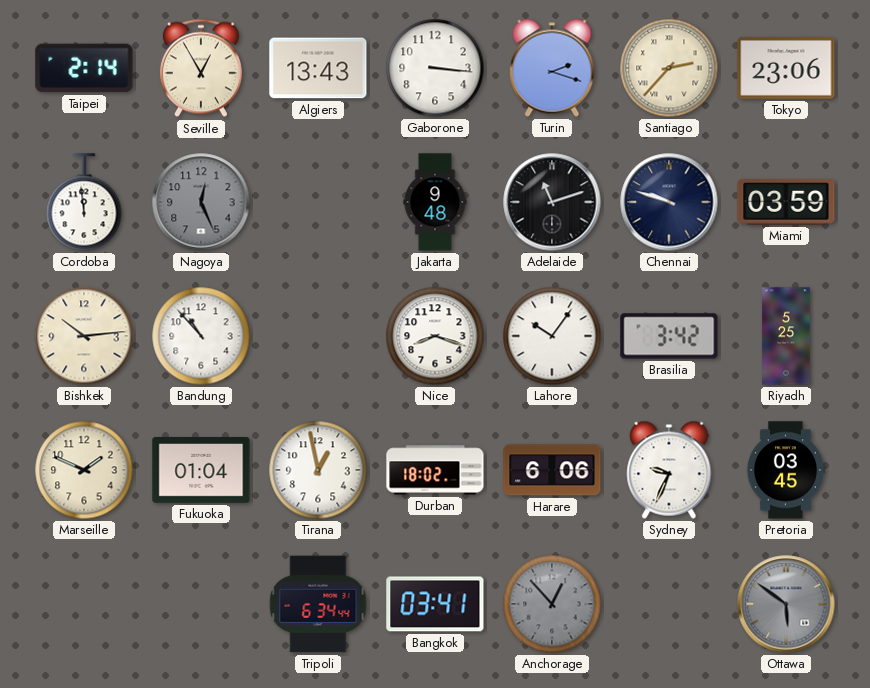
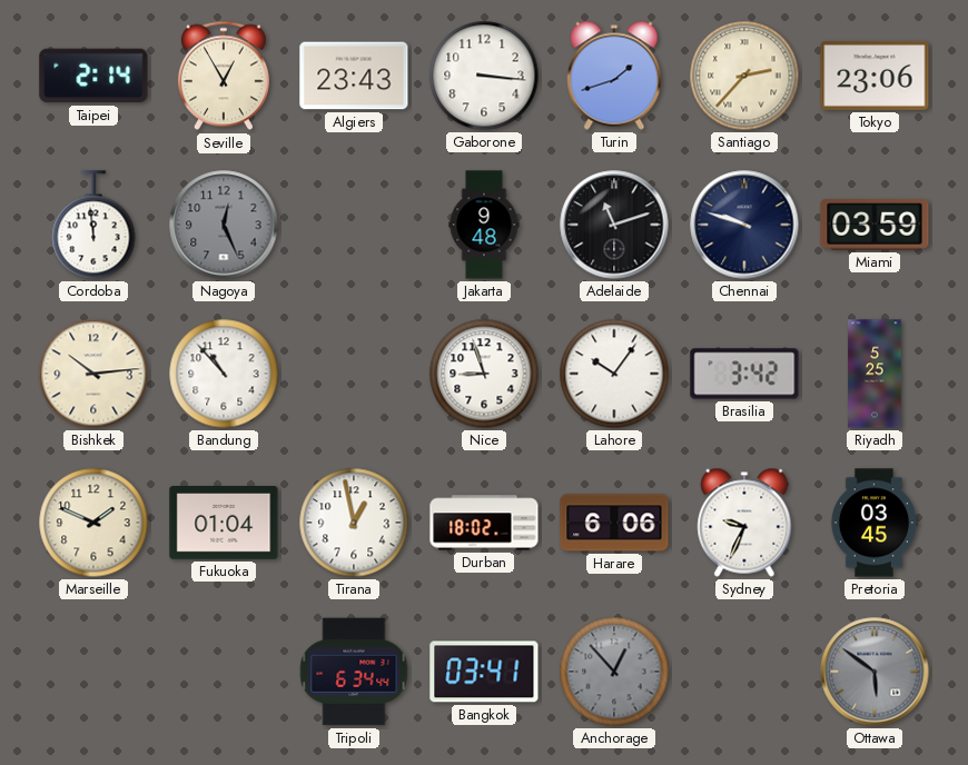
Algiers: 13:43 -> 23:43 (354, 76)
Turin: 2:18 -> 1:42 (614, 76)
Nice: 8:18 -> 8:57 (484, 374)
